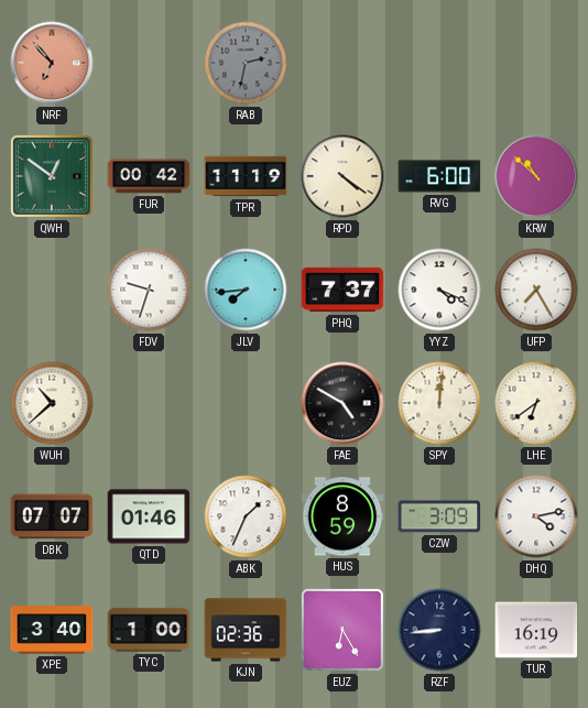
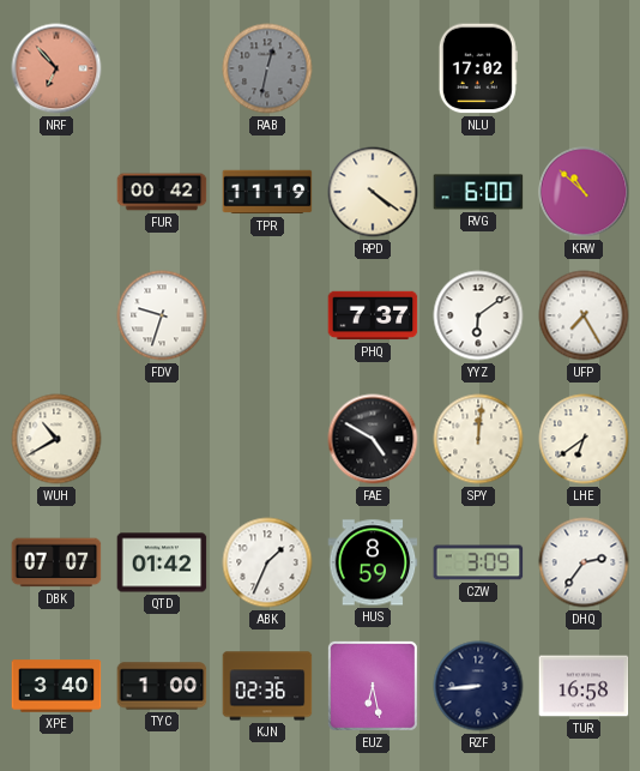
RAB: 2:32 -> 12:32 (267, 68)
NLU: none -> 17:02 (478, 68)
QWH: 12:51 -> none (52, 176)
JLV: 7:44 -> none (246, 290)
YYZ: 4:19 -> 6:09 (478, 315)
WUH: 10:38 -> 10:40 (56, 439)
QTD: 01:46 -> 01:42 (162, 562)
DHQ: 4:13 -> 2:36 (584, 562)
EUZ: 6:25 -> 6:28 (373, 686)
TUR: 16:19 -> 16:58 (584, 686)
